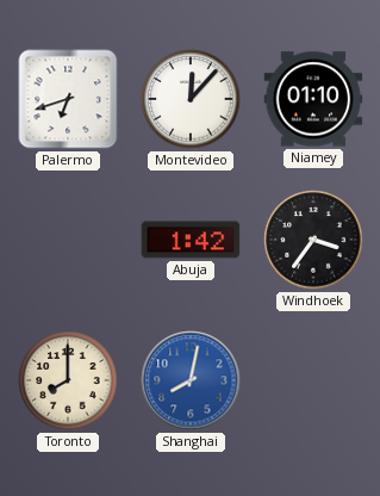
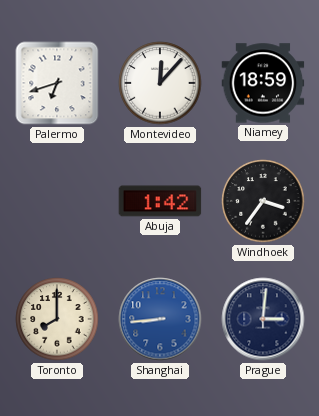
Niamey: 01:10 -> 18:59 (263, 83)
Shanghai: 8:02 -> 8:44 (160, 319)
Prague: none -> 3:01 (263, 319)
